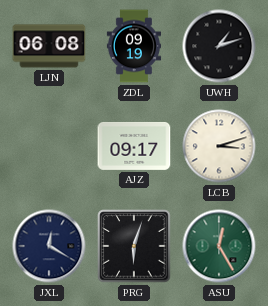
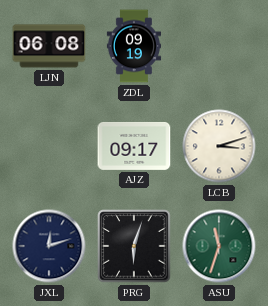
UWH: 1:12 -> none (219, 46)
JXL: 12:20 -> 12:12 (49, 246)
ASU: 12:25 -> 11:33 (219, 246)
